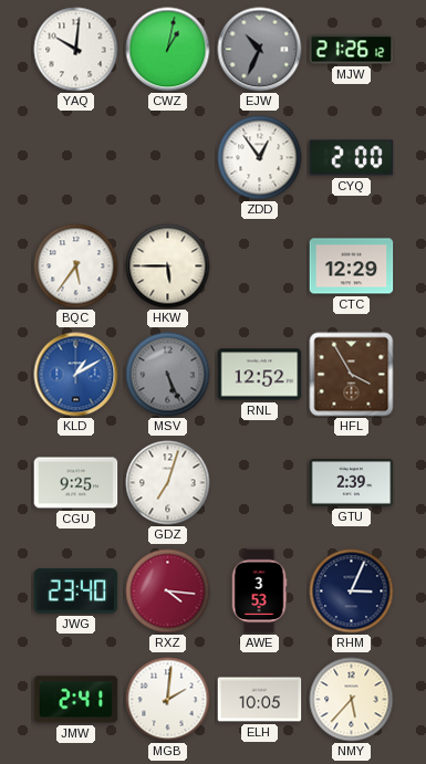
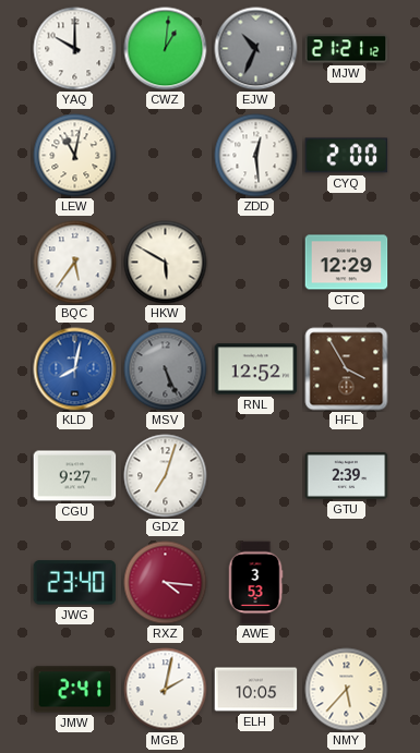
YAQ: 10:01 -> 10:00 (75, 49)
CWZ: 1:02 -> 1:01 (166, 49)
MJW: 21:26 -> 21:21 (347, 49)
LEW: none -> 11:02 (75, 156)
ZDD: 12:54 -> 12:29 (256, 156)
HKW: 5:45 -> 5:50 (166, 263)
KLD: 1:10 -> 8:02 (75, 369)
CGU: 9:25 -> 9:27 (75, 476)
RHM: 3:04 -> none (352, 592)
MGB: 2:01 -> 2:02 (166, 690)
